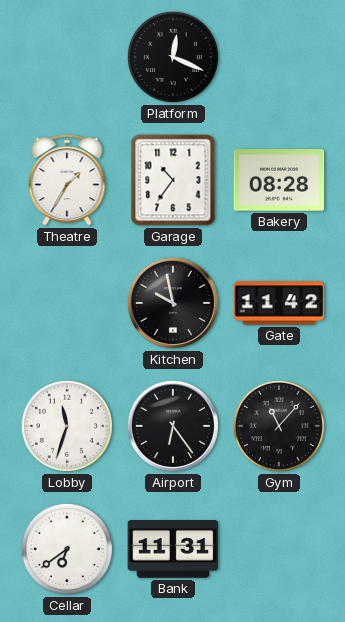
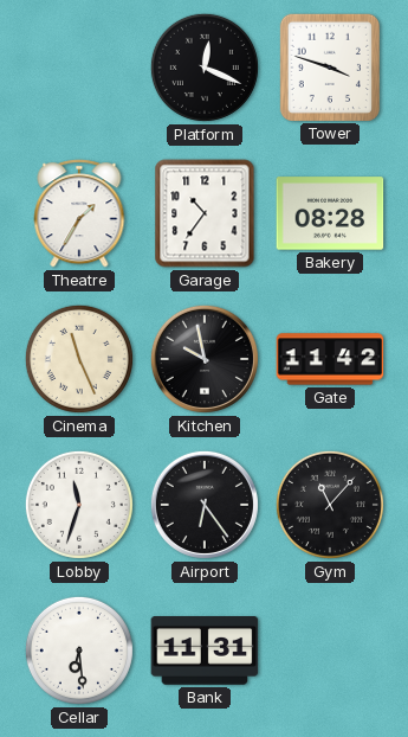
Tower: none -> 3:48 (330, 66)
Cinema: none -> 11:26 (79, 359)
Cellar: 6:39 -> 6:29 (79, 651)
